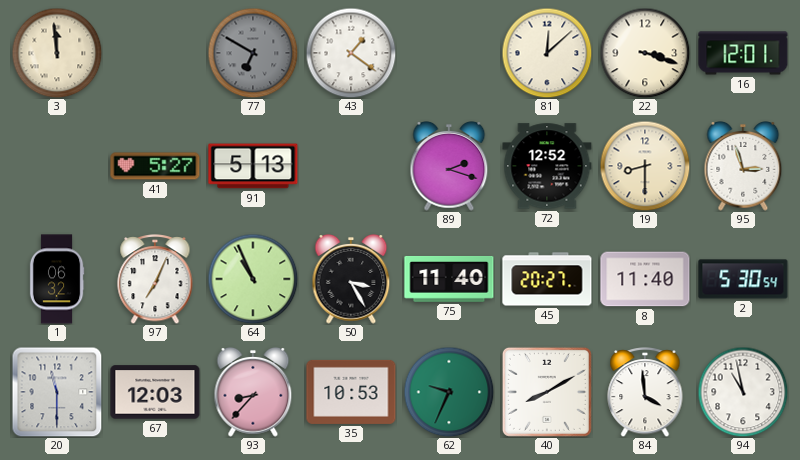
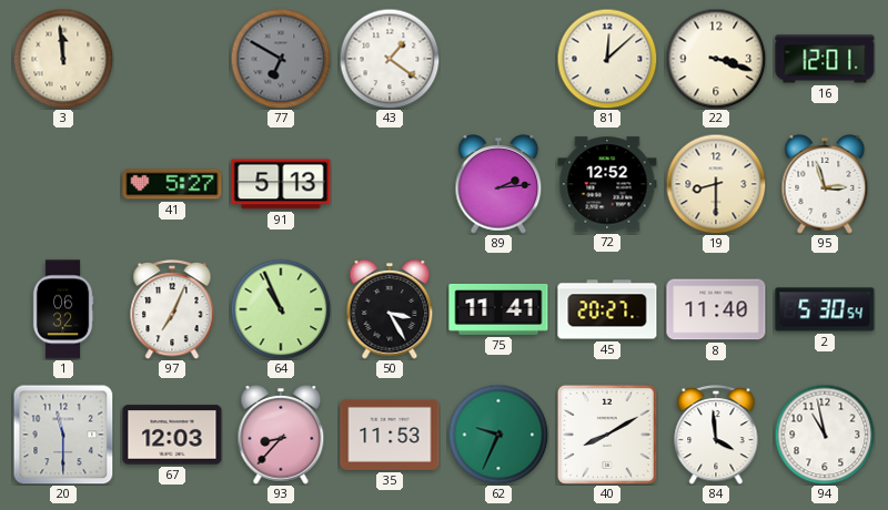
89: 2:18 -> 2:14 (498, 185)
75: 11:40 -> 11:41 (498, 309)
35: 10:53 -> 11:53 (390, 435)
